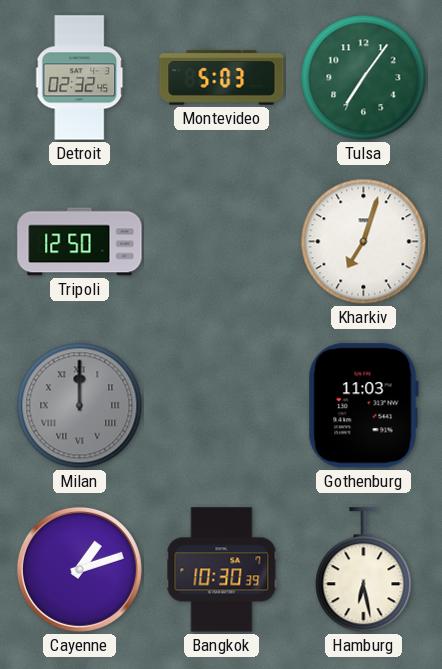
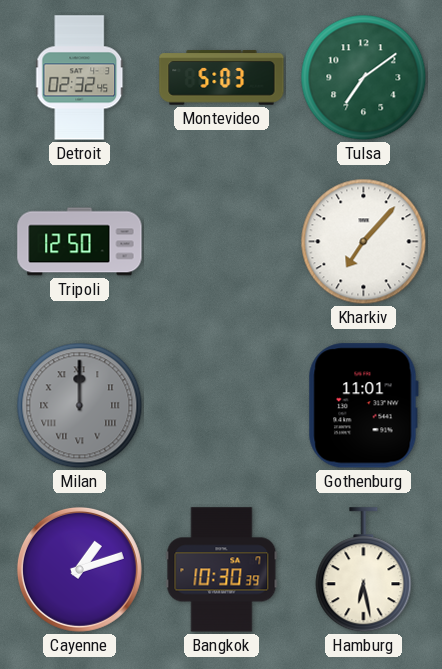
Tulsa: 7:06 -> 7:09 (364, 78)
Kharkiv: 7:03 -> 7:07 (364, 242)
Gothenburg: 11:03 -> 11:01 (363, 406)
